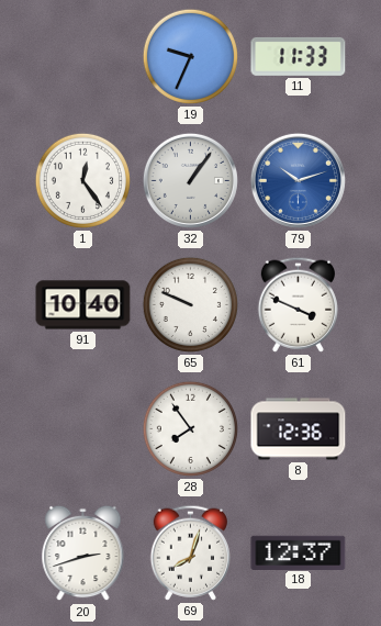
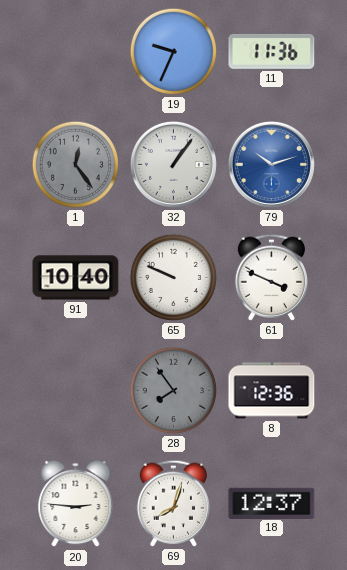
11: 11:33 -> 11:36 (272, 51)
1 dial: white -> grey (75, 164)
28 dial: white -> grey (173, 390)
20: 2:42 -> 2:46 (76, 504)
